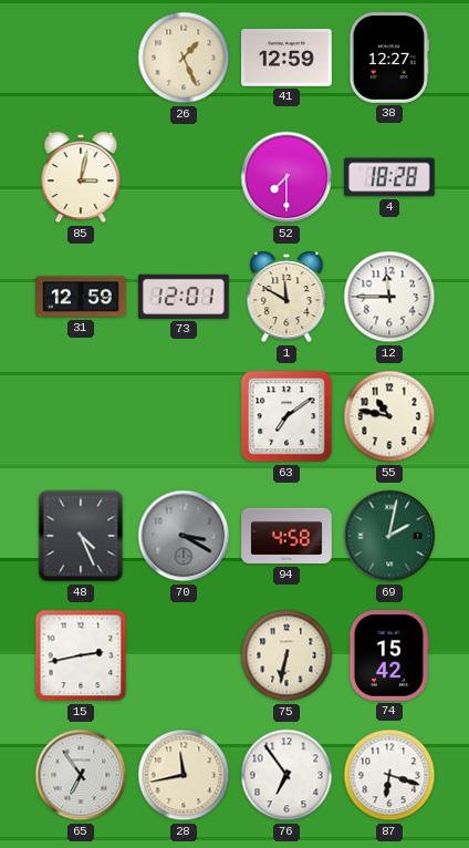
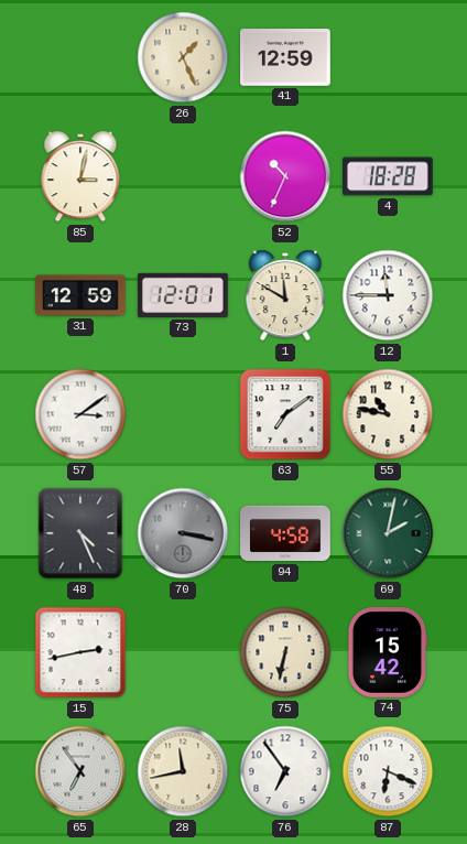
38: 12:27 -> none (388, 59)
52: 7:30 -> 10:34 (285, 176)
57: none -> 3:09 (80, 414)
70: 3:20 -> 3:17 (183, 533)
87: 6:18 -> 6:19 (388, 771)
